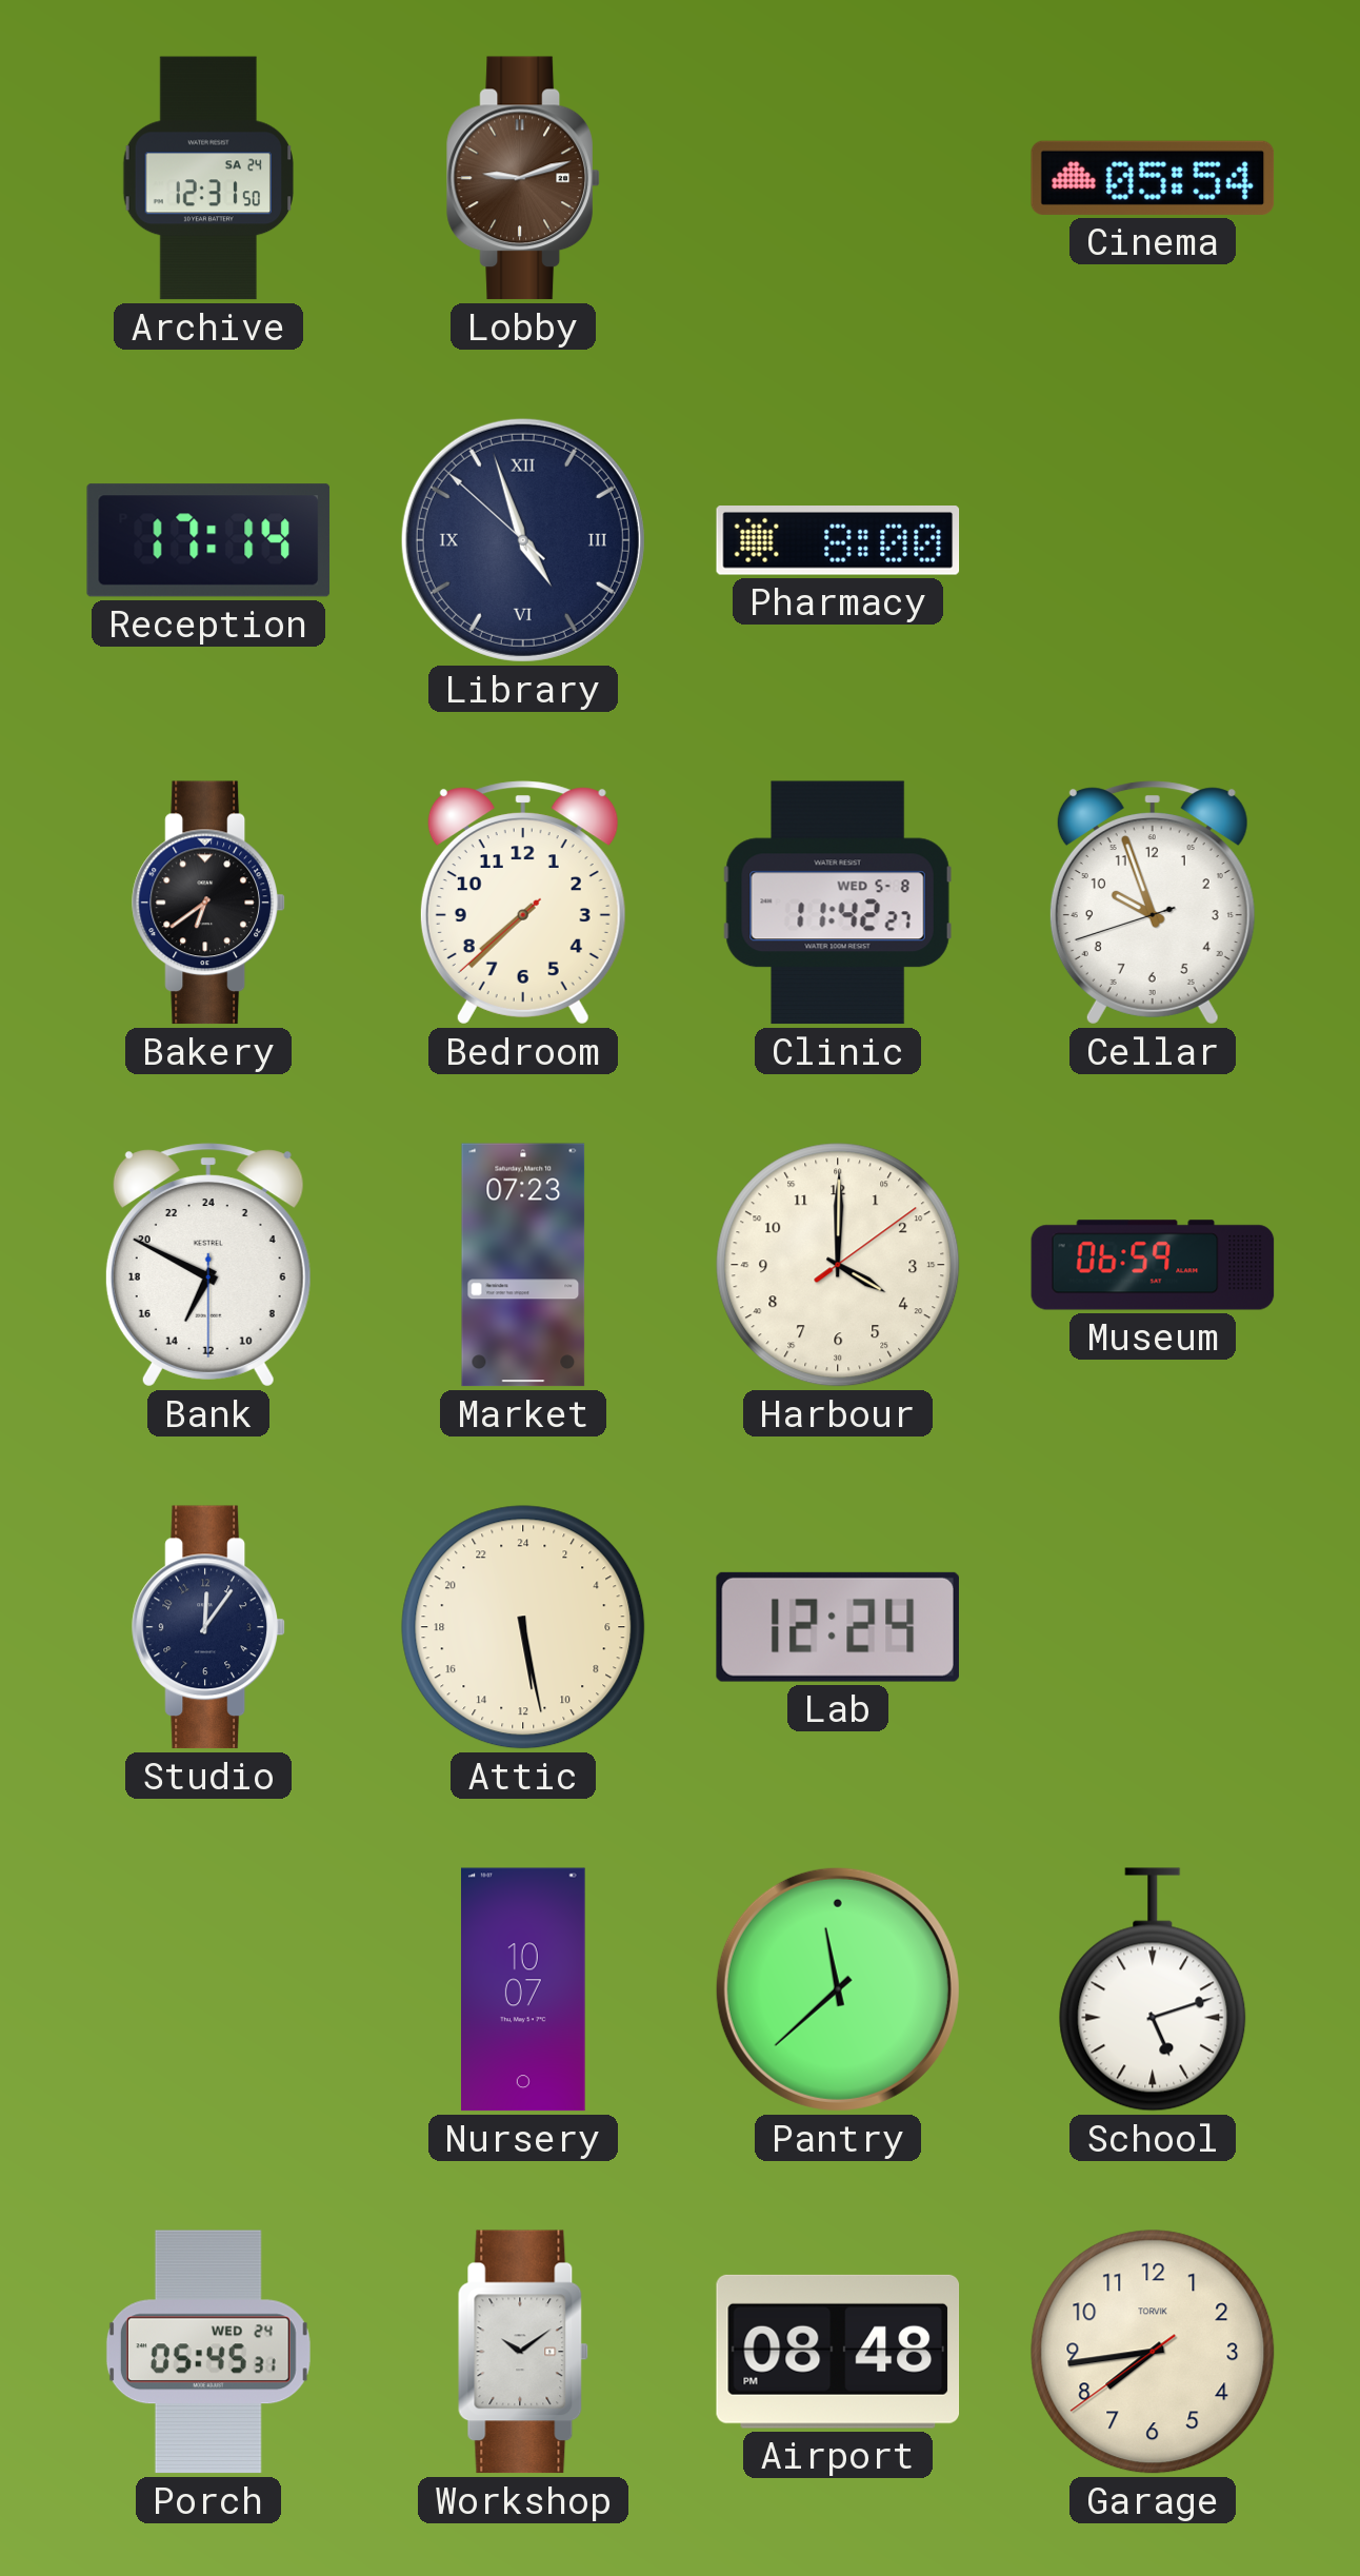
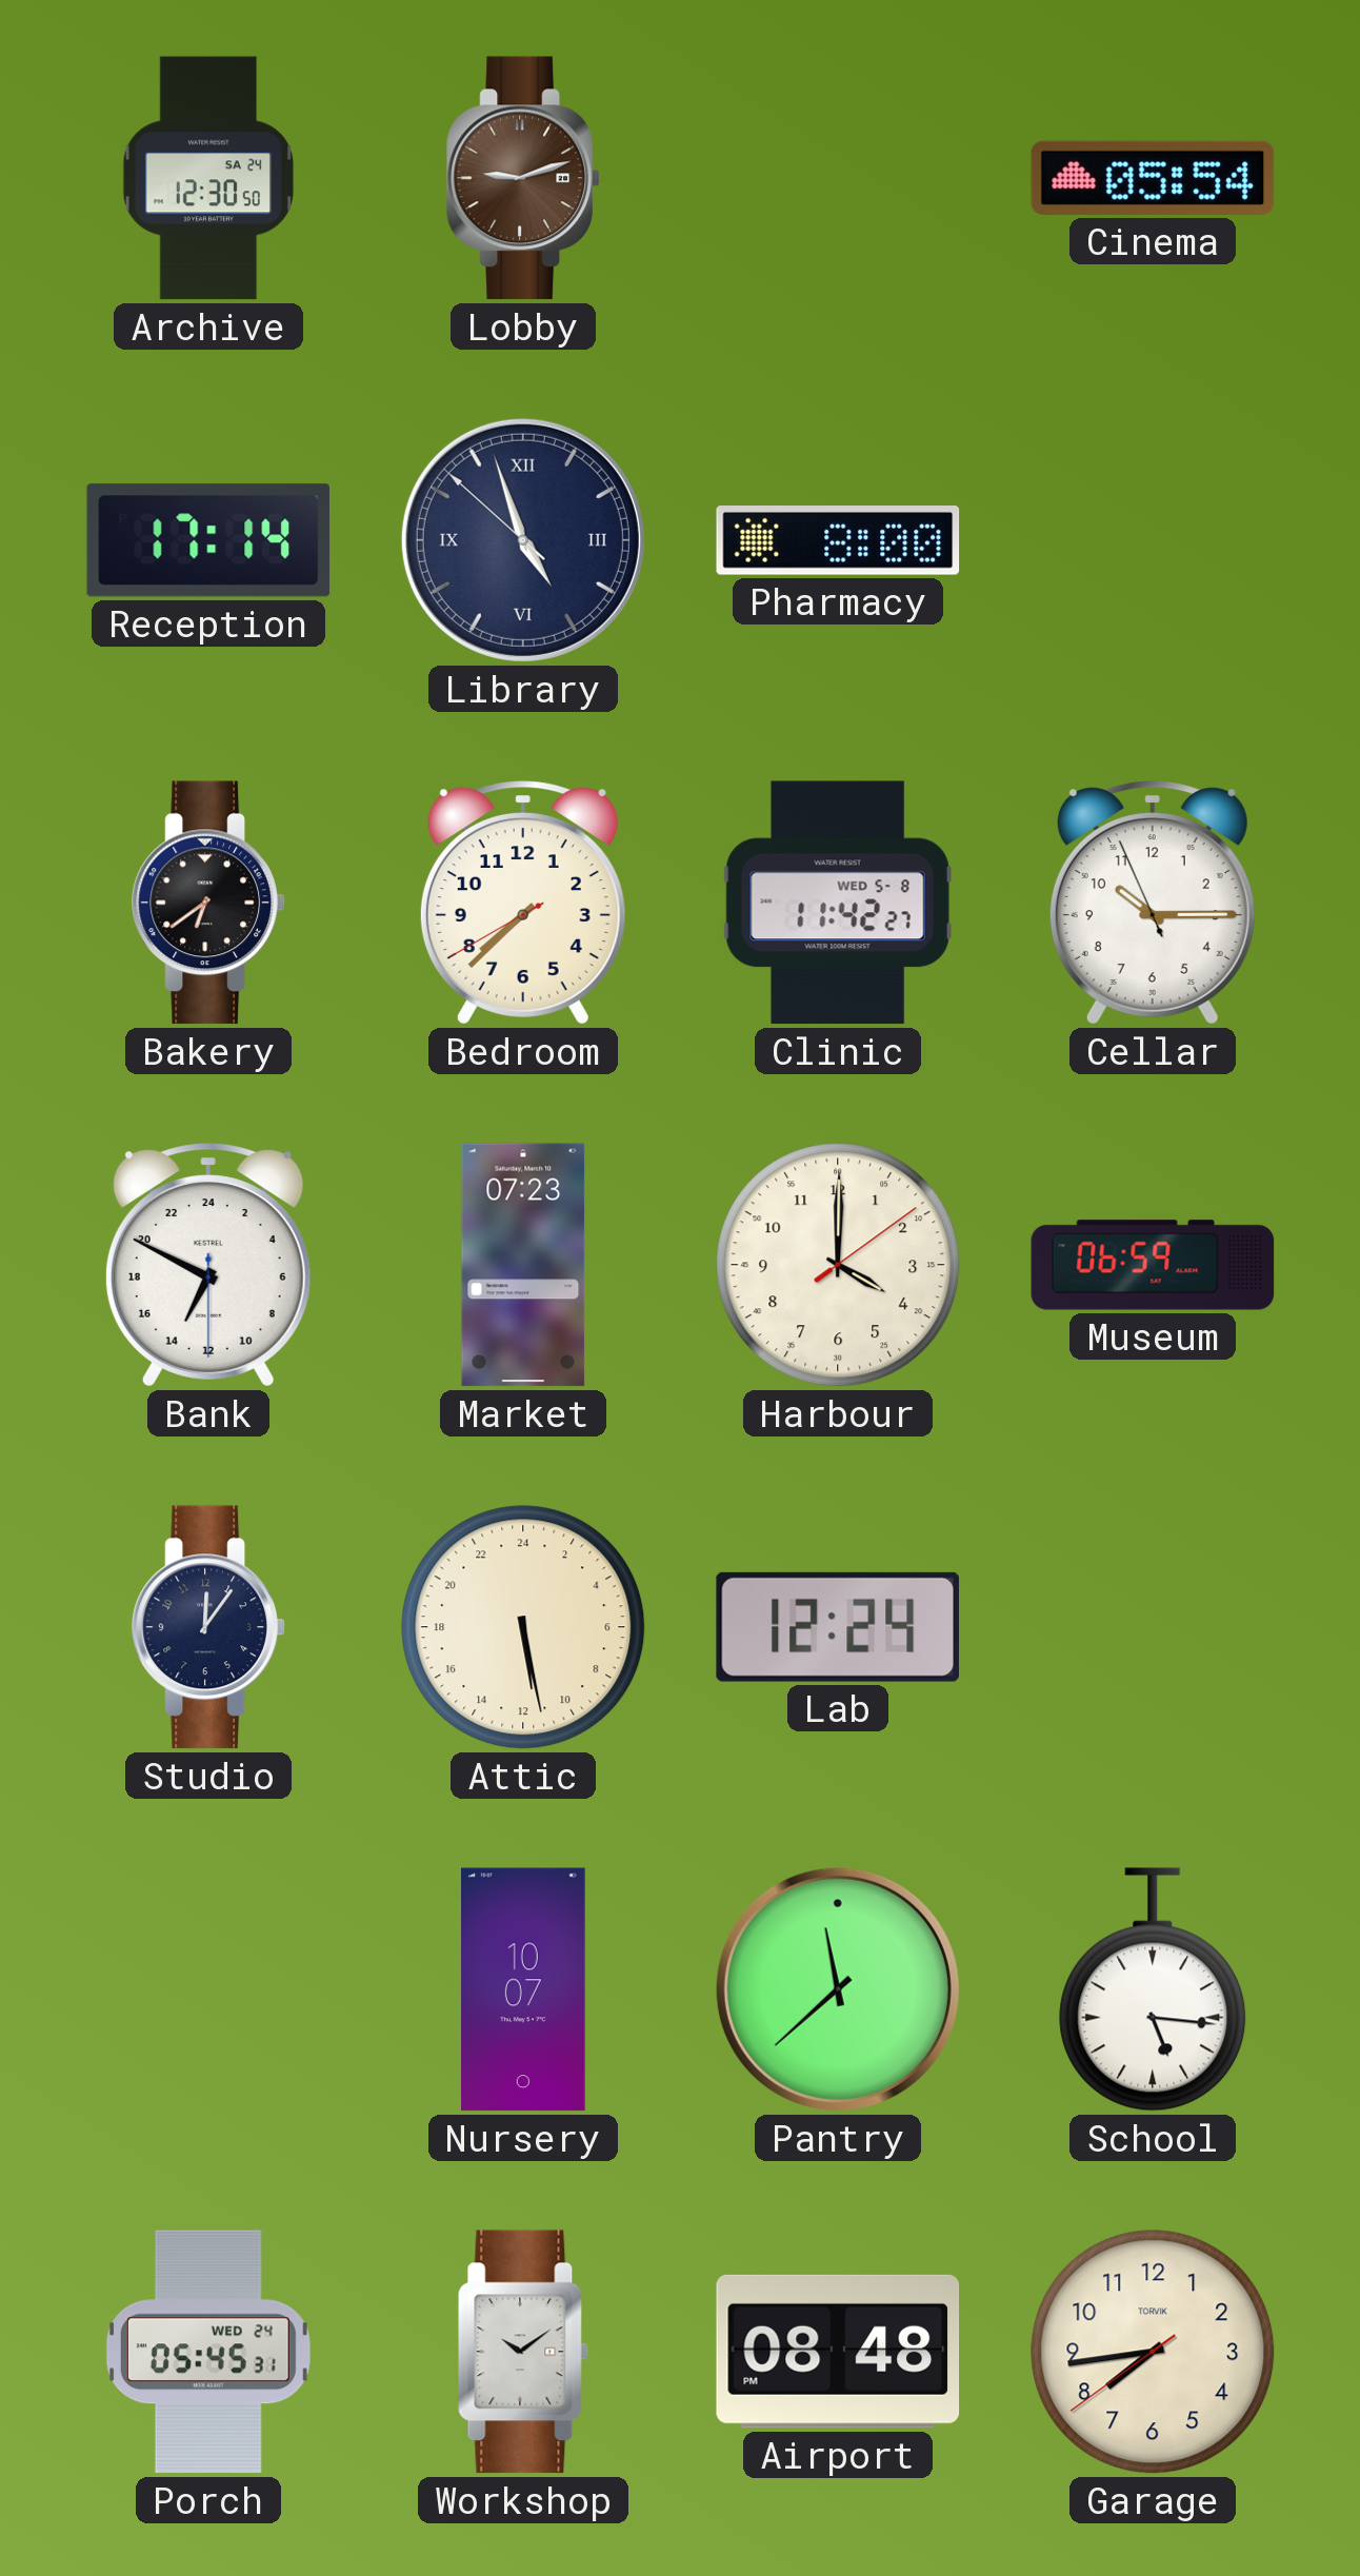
Archive: 12:31 -> 12:30 (207, 178)
Bedroom: 7:37:38 -> 7:37:40 (523, 903)
Cellar: 9:56 -> 10:14 (1153, 903)
School: 5:12 -> 5:16 (1153, 1989)
